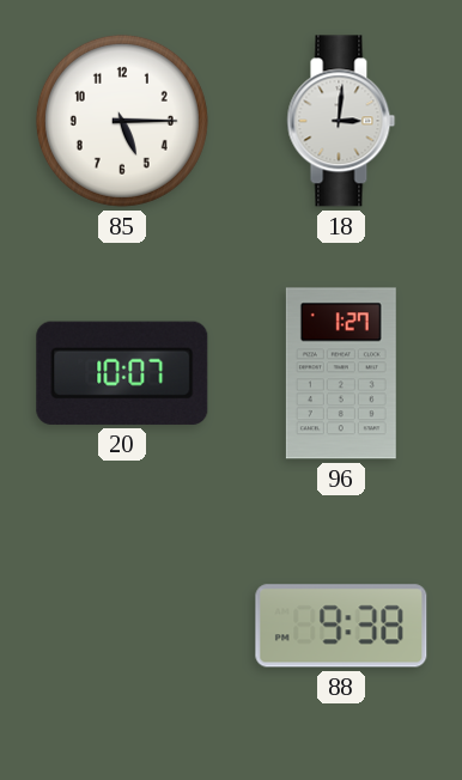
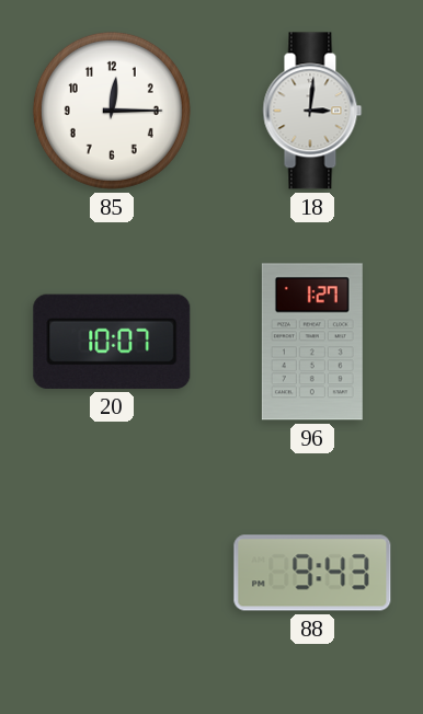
85: 5:15 -> 12:15 (112, 111)
88: 9:38 -> 9:43 (312, 573)
